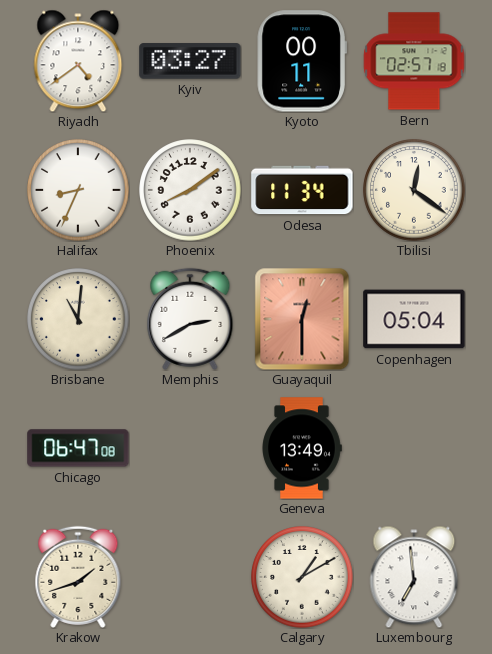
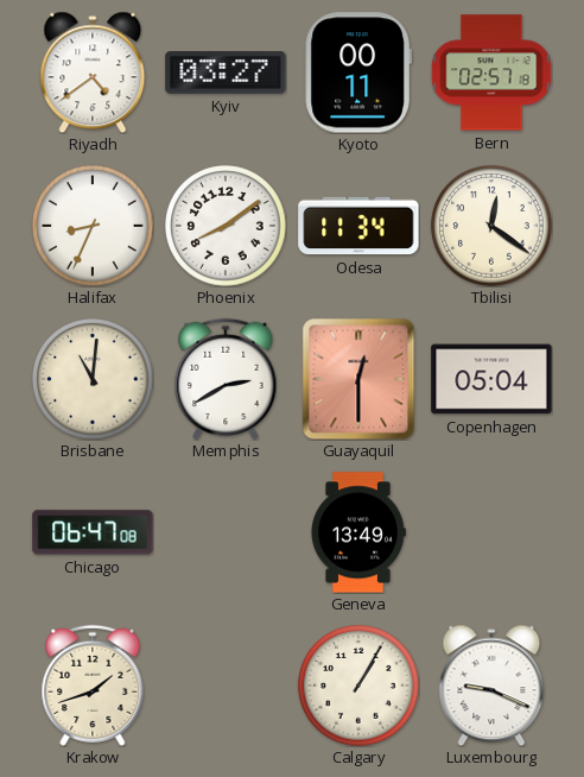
Calgary: 1:10 -> 1:05 (358, 686)
Luxembourg: 6:59 -> 9:19 (491, 686)
